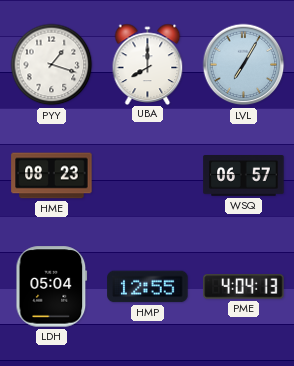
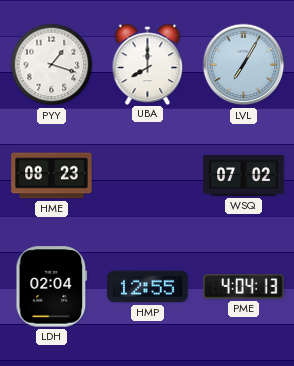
WSQ: 06:57 -> 07:02 (244, 176)
LDH: 05:04 -> 02:04 (52, 287)
